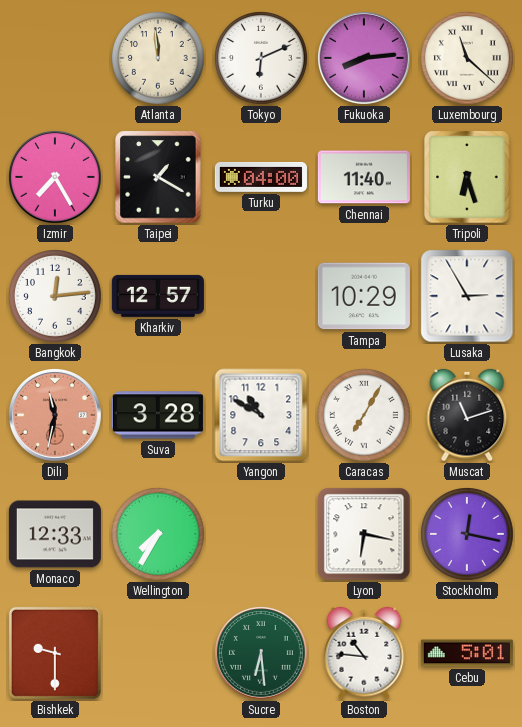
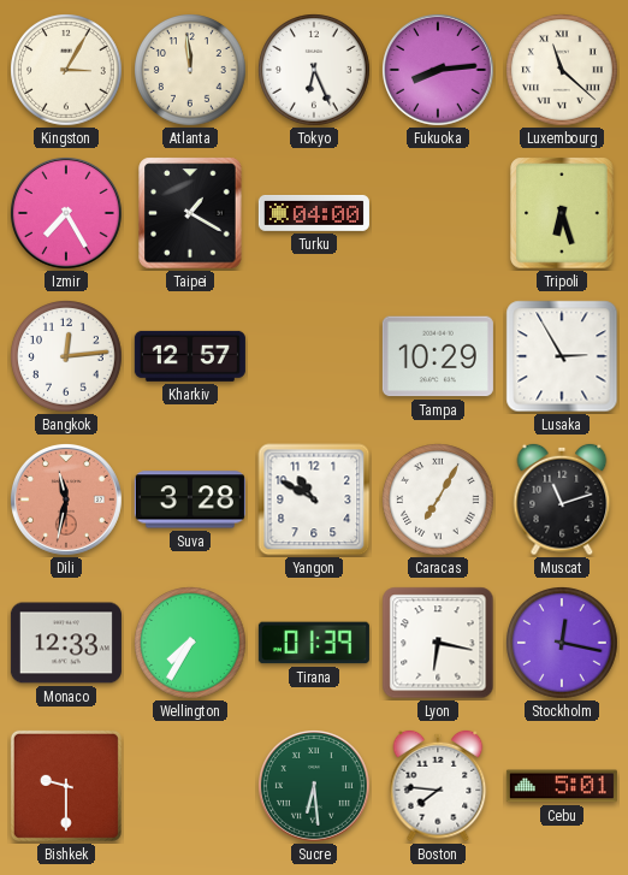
Kingston: none -> 3:05 (67, 71)
Tokyo: 6:11 -> 6:26 (315, 71)
Chennai: 11:40 -> none (364, 177)
Tirana: none -> 01:39 (314, 643)
Boston: 10:46 -> 7:46 (438, 786)
